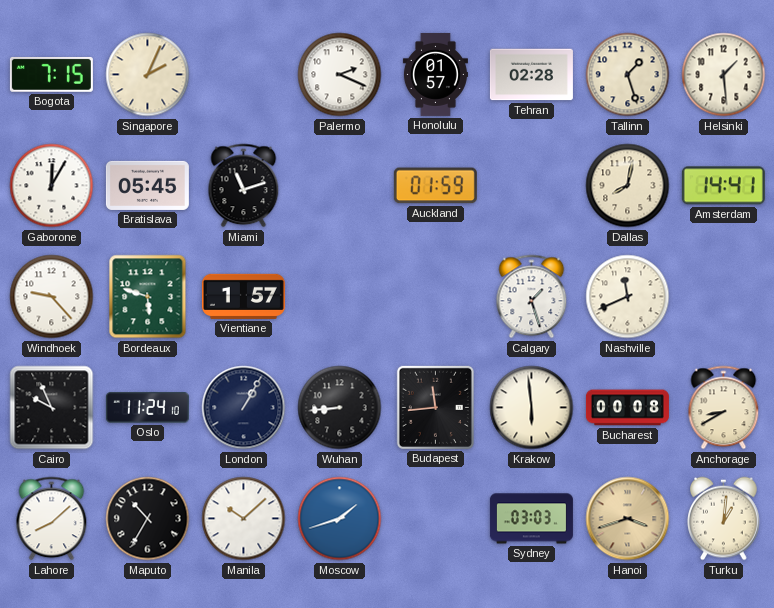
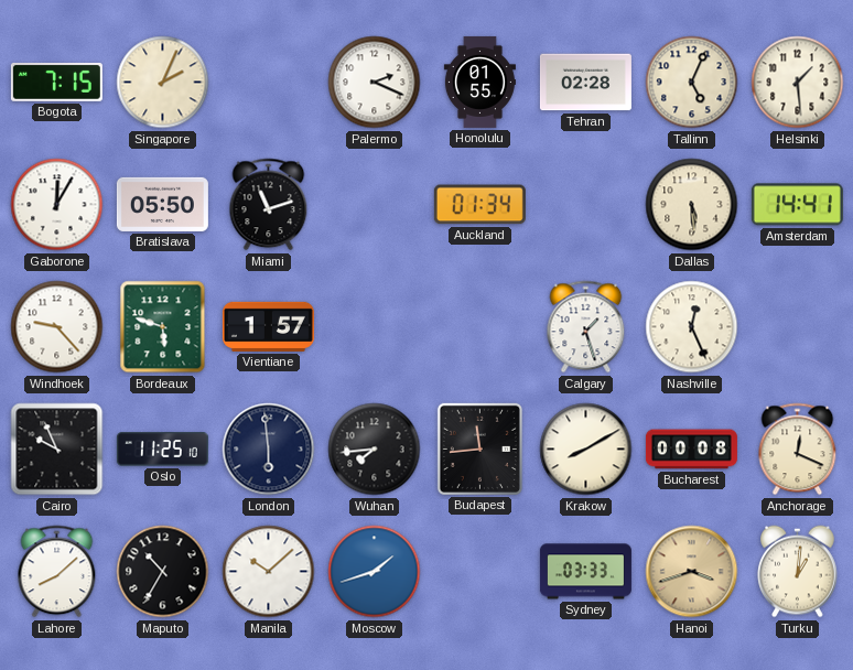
Honolulu: 01:57 -> 01:55 (479, 82)
Tallinn: 1:27 -> 5:04 (692, 83)
Bratislava: 05:45 -> 05:50 (162, 204)
Auckland: 01:59 -> 01:34 (479, 205)
Dallas: 8:02 -> 5:29 (692, 205)
Nashville: 11:41 -> 12:26 (692, 327)
Oslo: 11:24 -> 11:25 (162, 450)
London: 1:05 -> 5:59 (269, 450)
Wuhan: 8:44 -> 7:44 (375, 450)
Krakow: 5:59 -> 8:10 (586, 450)
Anchorage: 8:40 -> 12:19 (798, 450)
Sydney: 03:03 -> 03:33 (585, 572)
